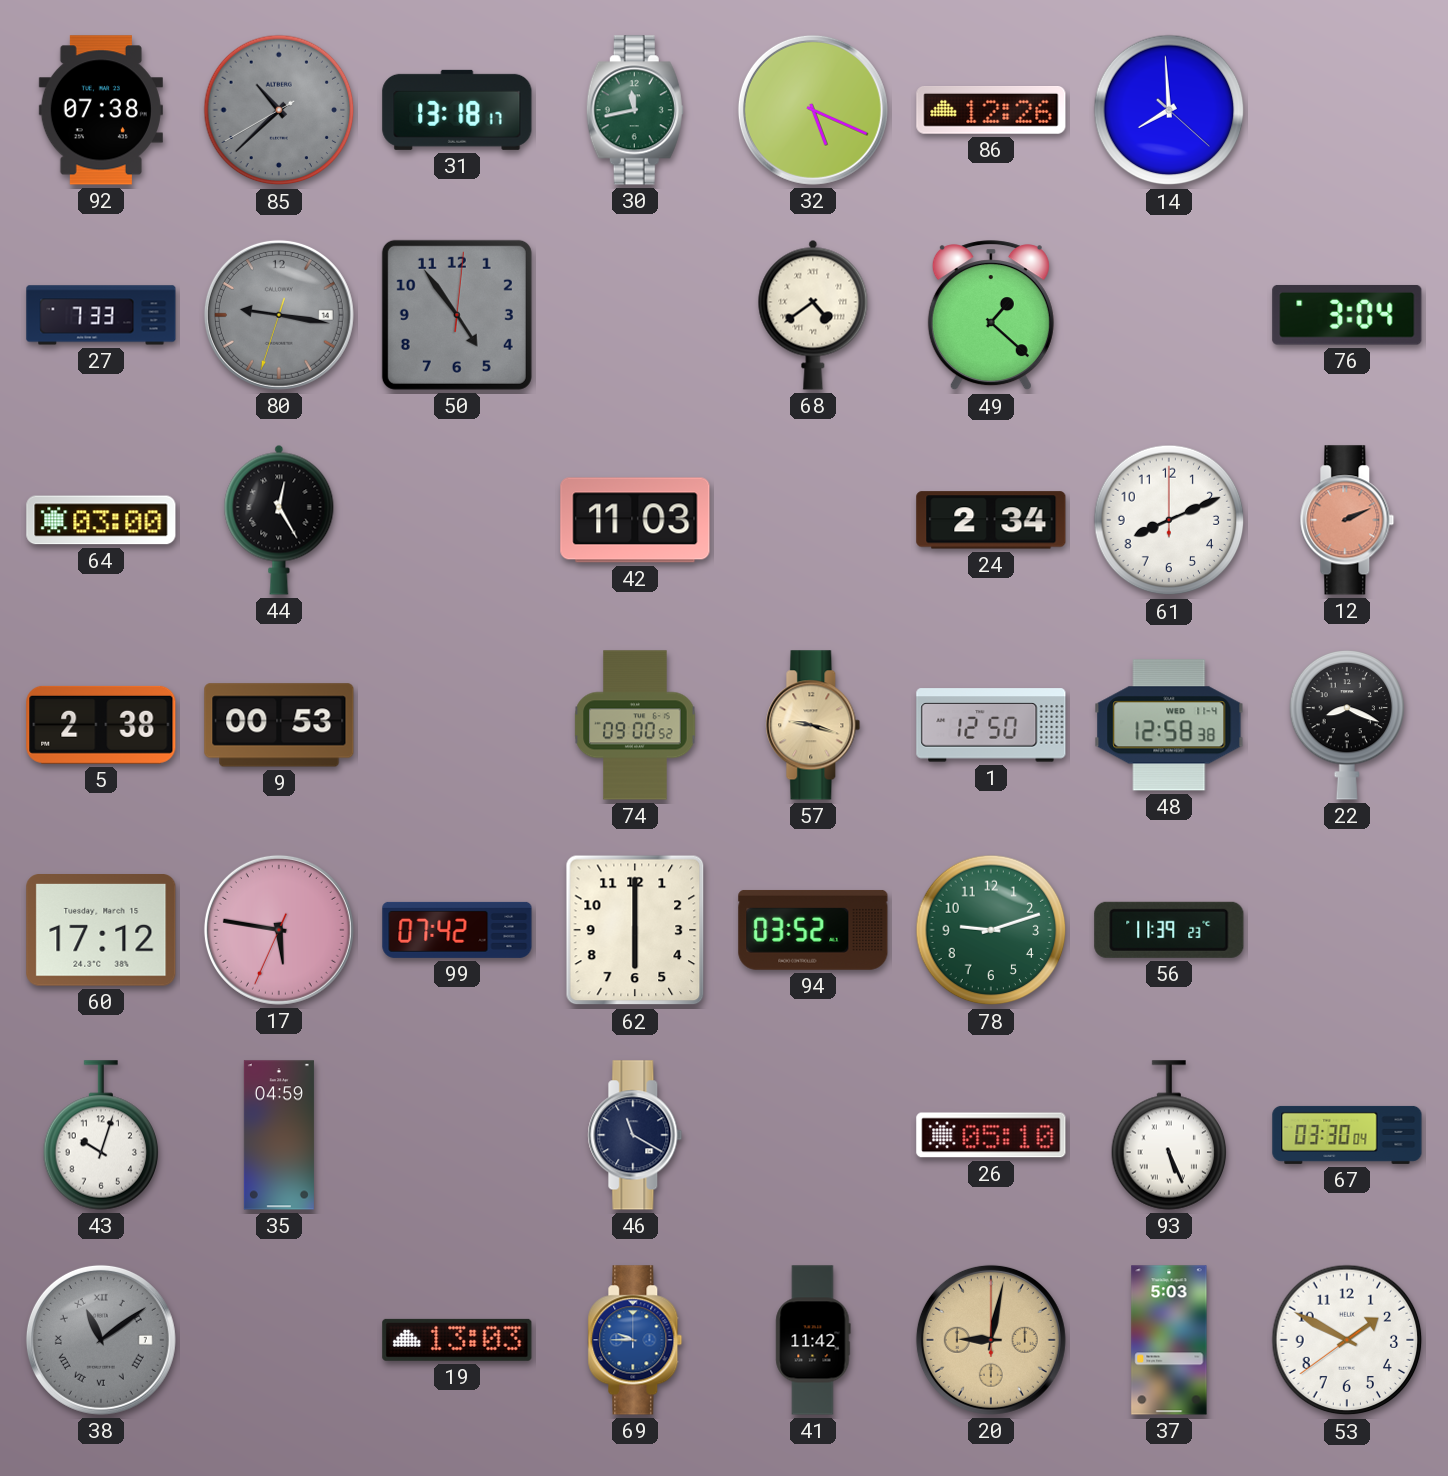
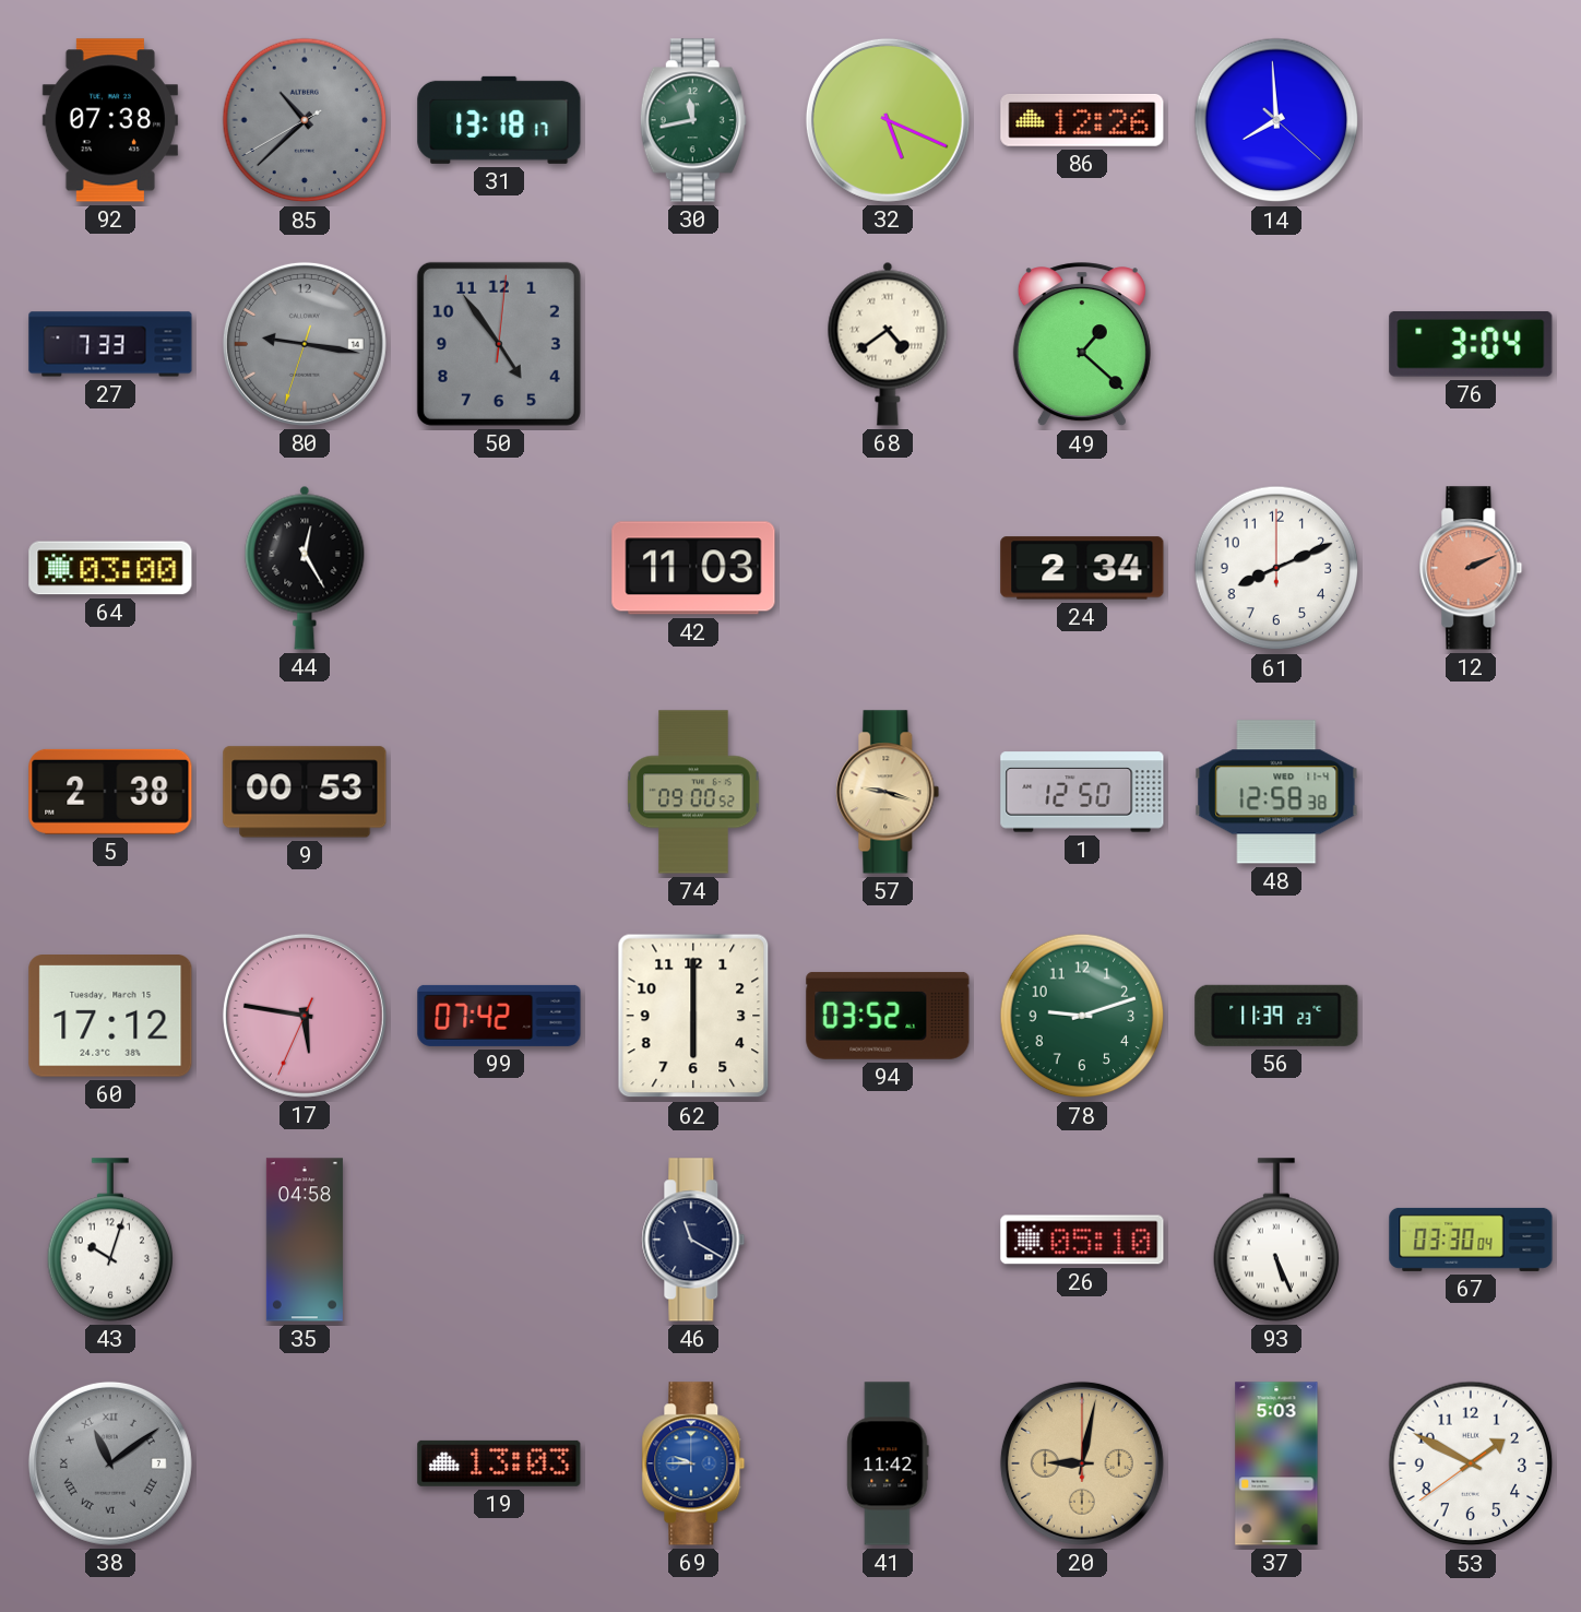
22: 8:19 -> none (1347, 725)
35: 04:59 -> 04:58 (305, 1240)
